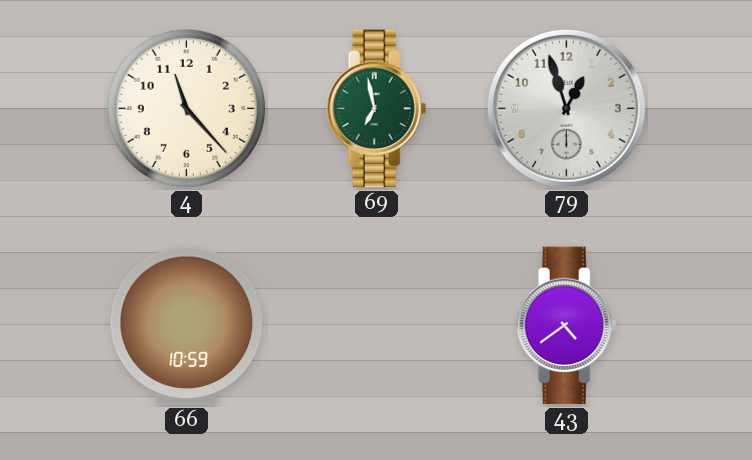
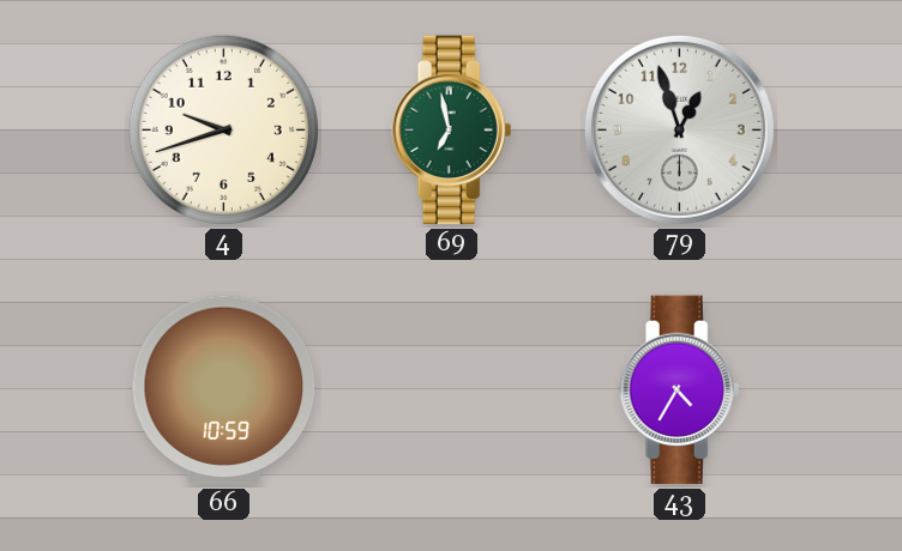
4: 11:23 -> 9:42 (223, 129)
43: 4:39 -> 4:35 (680, 390)
